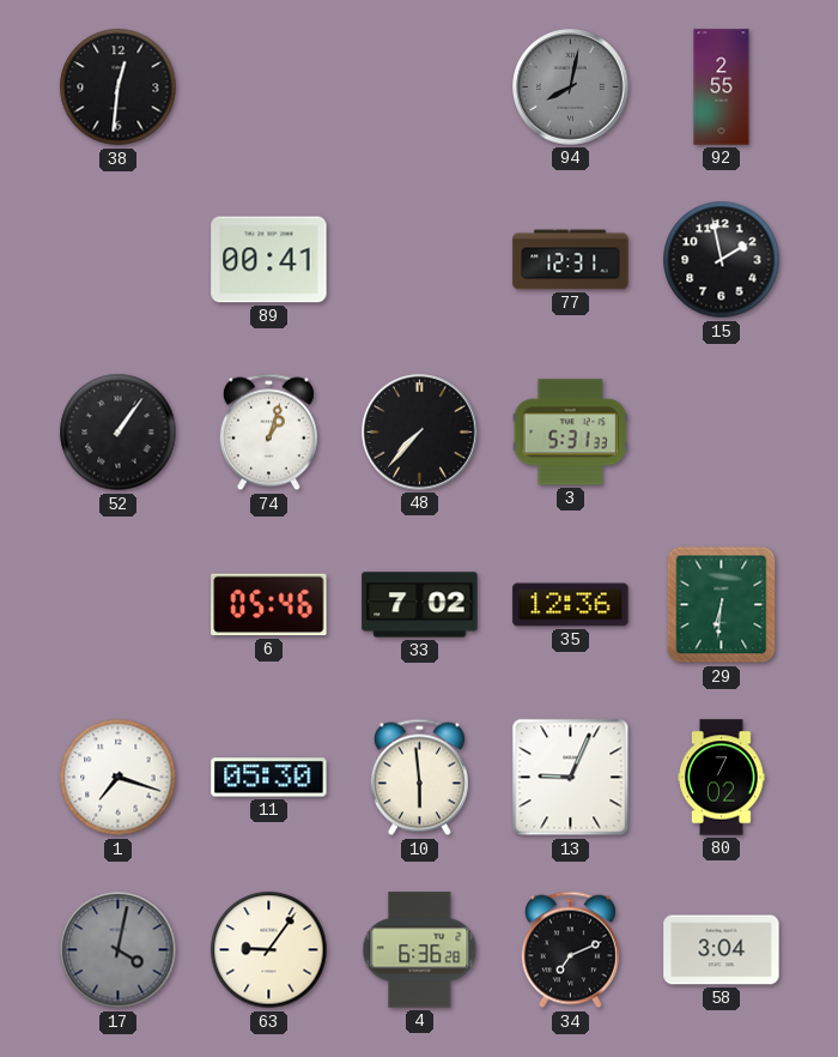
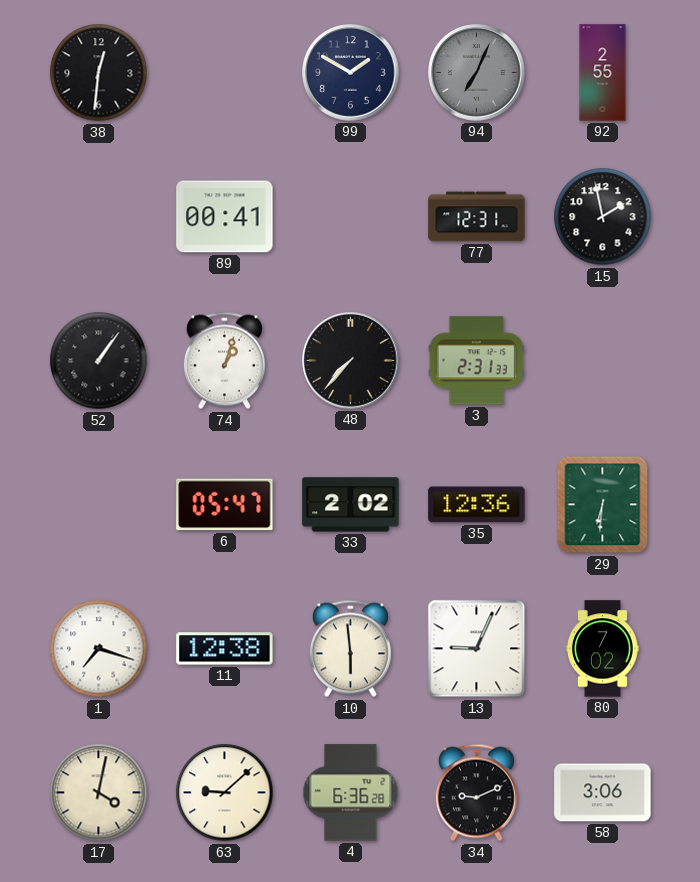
99: none -> 1:50 (351, 73)
94: 8:02 -> 7:04 (477, 73)
3: 5:31 -> 2:31 (476, 361)
6: 05:46 -> 05:47 (225, 505)
33: 7:02 -> 2:02 (351, 505)
11: 05:30 -> 12:38 (225, 649)
17 dial: grey -> cream (99, 793)
63: 9:06 -> 9:08 (225, 793)
34: 7:11 -> 9:11 (476, 793)
58: 3:04 -> 3:06 (603, 793)
